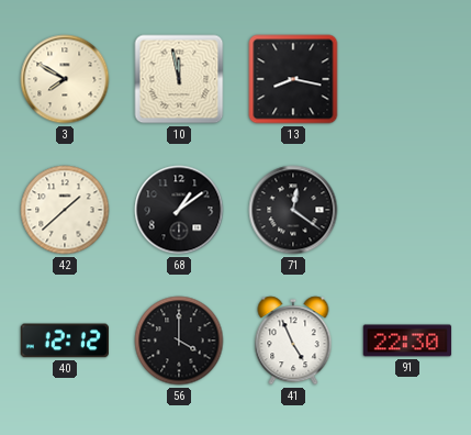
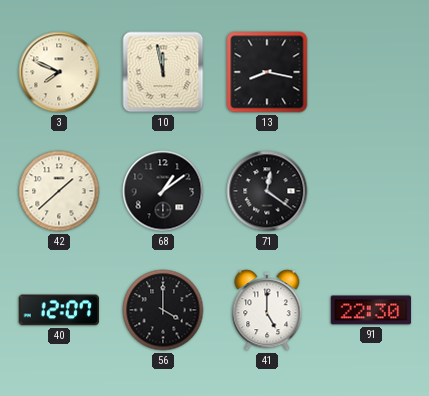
3: 7:50 -> 7:49 (59, 72)
40: 12:12 -> 12:07 (58, 310)
41: 4:56 -> 5:00 (267, 310)
